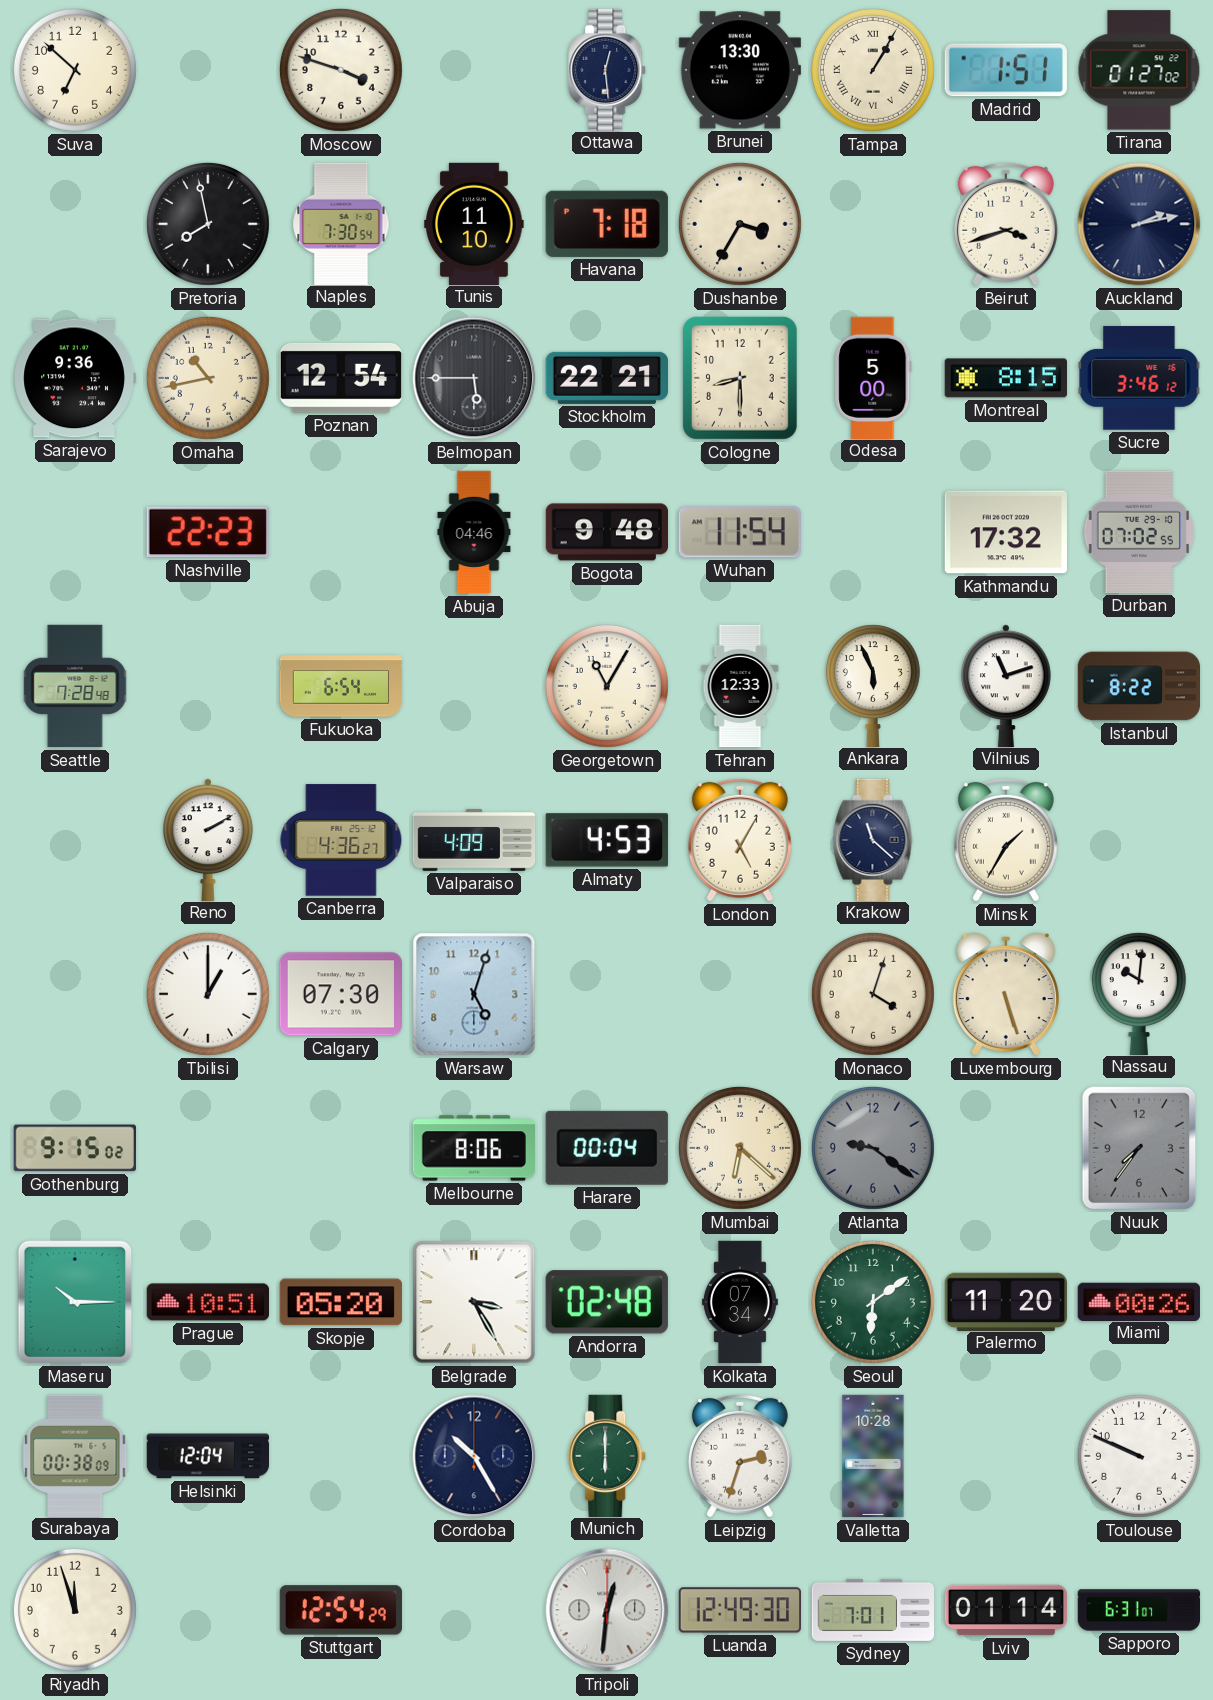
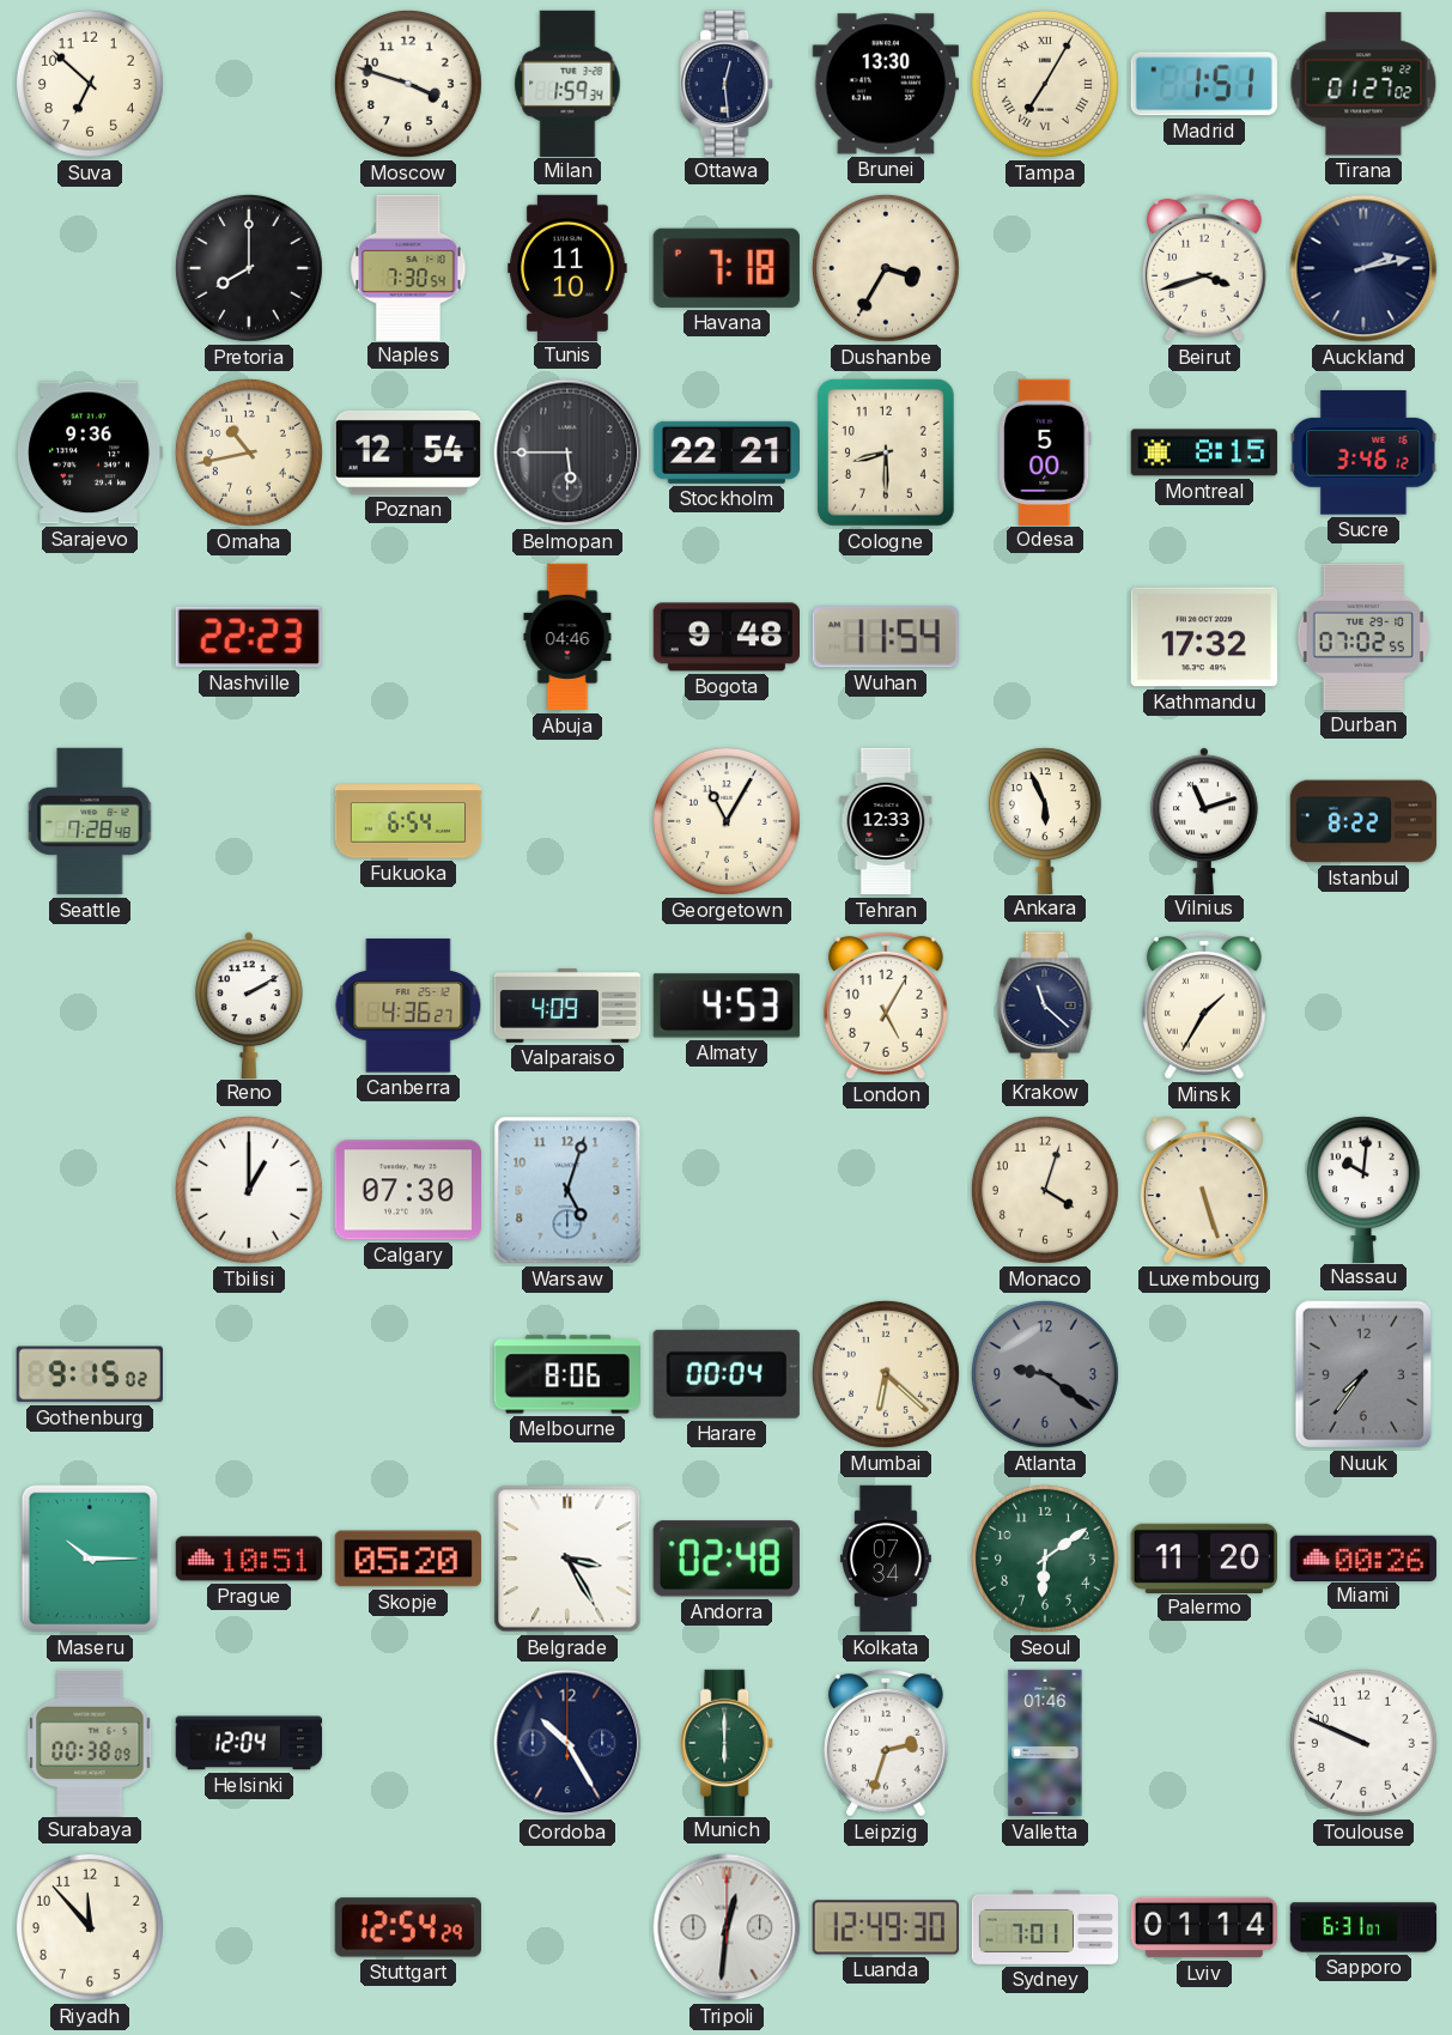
Milan: none -> 1:59 (567, 83)
Tampa: 1:05 -> 7:05 (1045, 84)
Pretoria: 7:58 -> 8:00 (249, 268)
Valletta: 10:28 -> 01:46 (1045, 1743)
Riyadh: 11:57 -> 11:53 (90, 1927)
